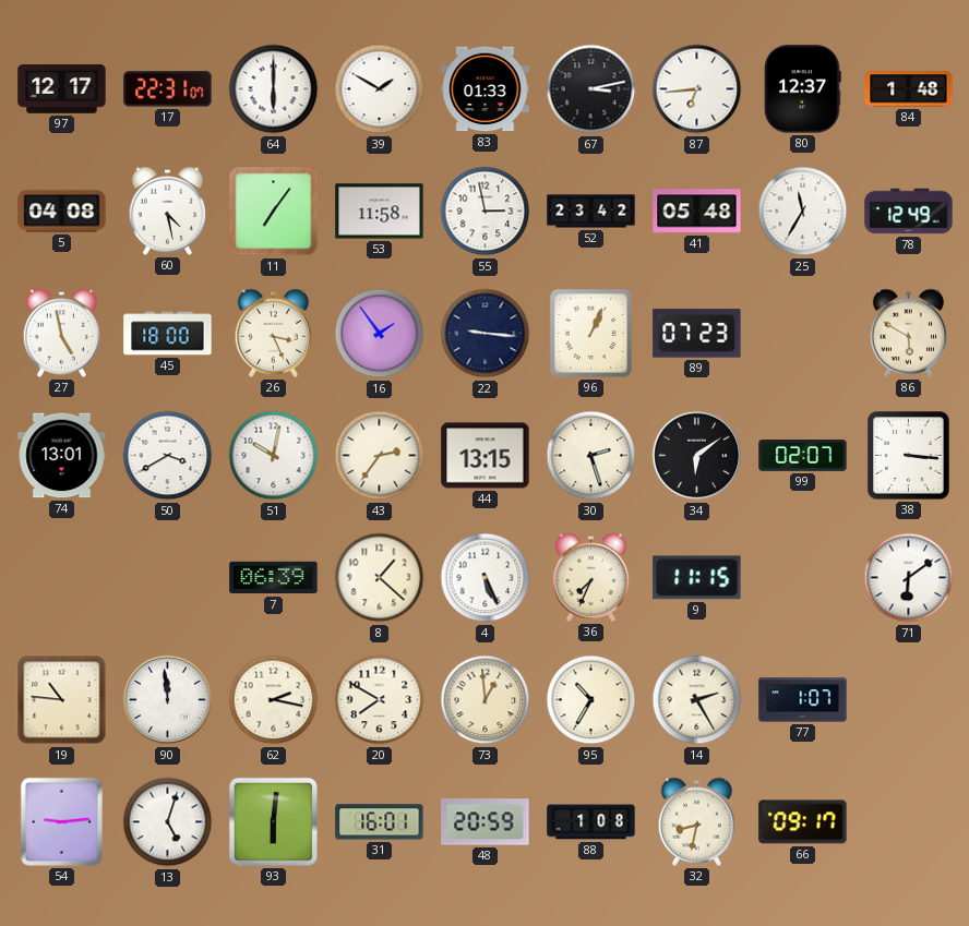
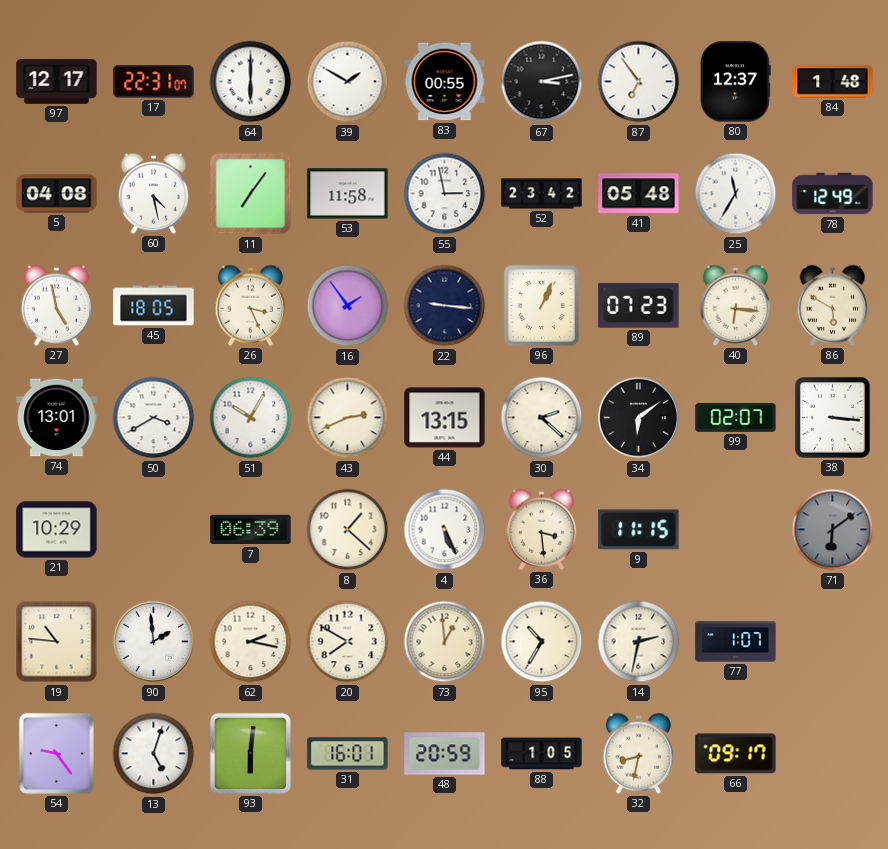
83: 01:33 -> 00:55 (445, 82)
87: 6:44 -> 6:54 (639, 82)
45: 18:00 -> 18:05 (154, 306)
40: none -> 6:16 (736, 305)
51: 10:02 -> 10:05 (251, 418)
43: 2:36 -> 2:41 (348, 418)
30: 2:27 -> 2:22 (542, 418)
21: none -> 10:29 (57, 530)
36: 7:34 -> 3:29 (542, 529)
71 dial: white -> grey (833, 530)
90: 11:59 -> 1:59 (154, 642)
14: 2:25 -> 2:32 (639, 642)
54: 9:14 -> 9:24 (56, 753)
88: 1:08 -> 1:05 (542, 754)
